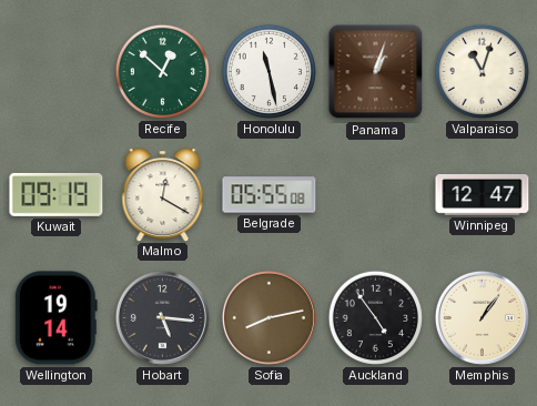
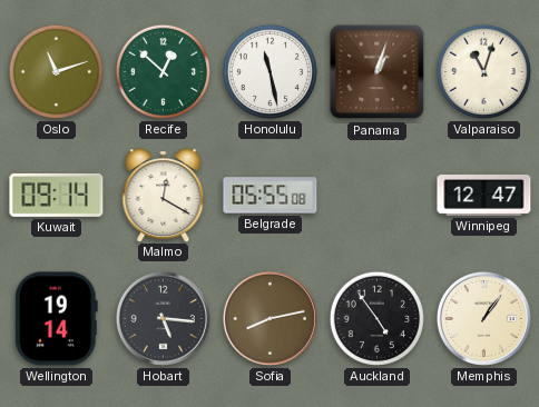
Oslo: none -> 11:12 (56, 71)
Kuwait: 09:19 -> 09:14 (57, 195)
